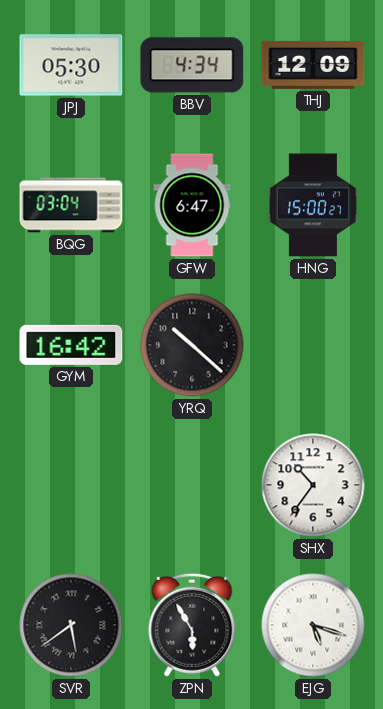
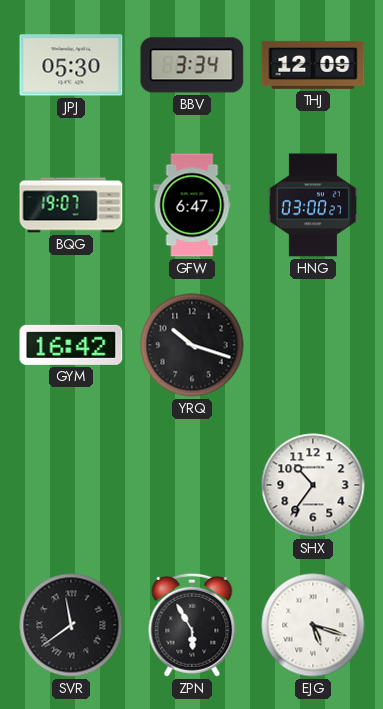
BBV: 4:34 -> 3:34 (192, 65)
BQG: 03:04 -> 19:07 (71, 205)
HNG: 15:00 -> 03:00 (313, 205)
YRQ: 10:22 -> 10:18 (192, 345)
SVR: 5:39 -> 11:39 (71, 625)
